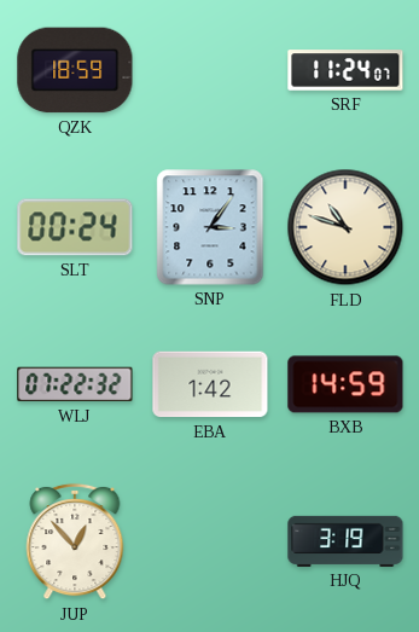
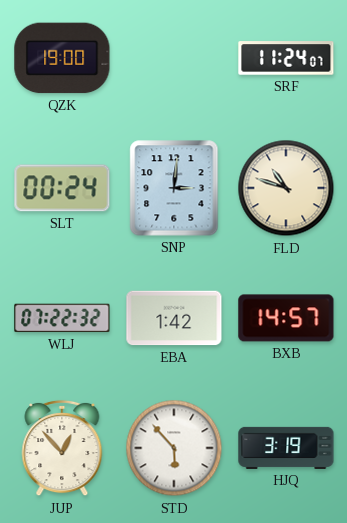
QZK: 18:59 -> 19:00 (62, 58)
SNP: 3:06 -> 3:01 (174, 188)
BXB: 14:59 -> 14:57 (286, 318)
STD: none -> 5:53 (174, 448)
